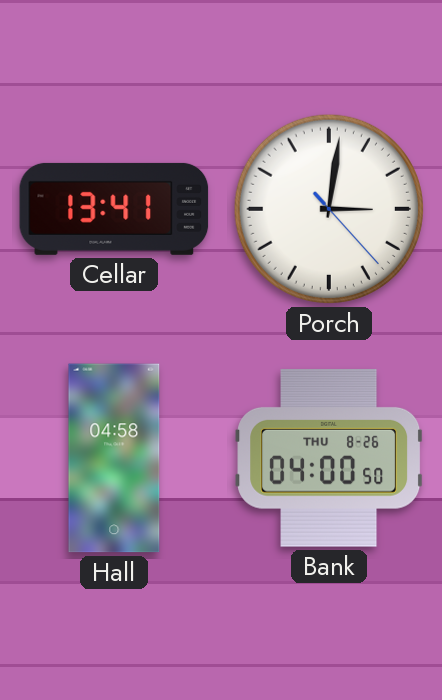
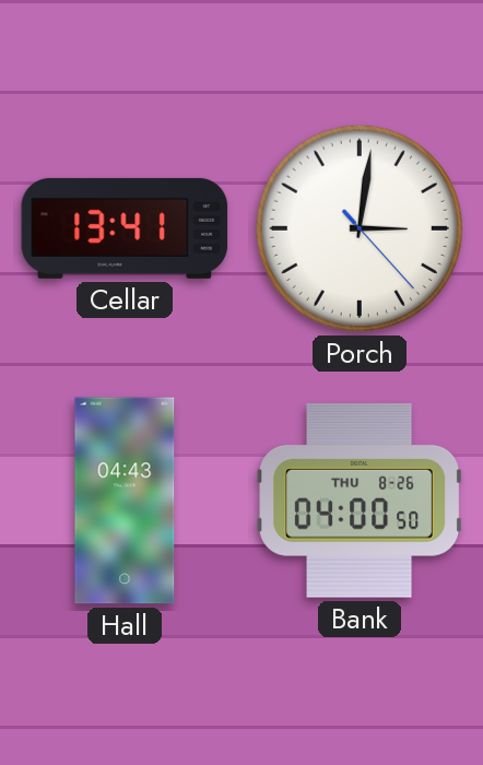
Hall: 04:58 -> 04:43 (125, 501)
